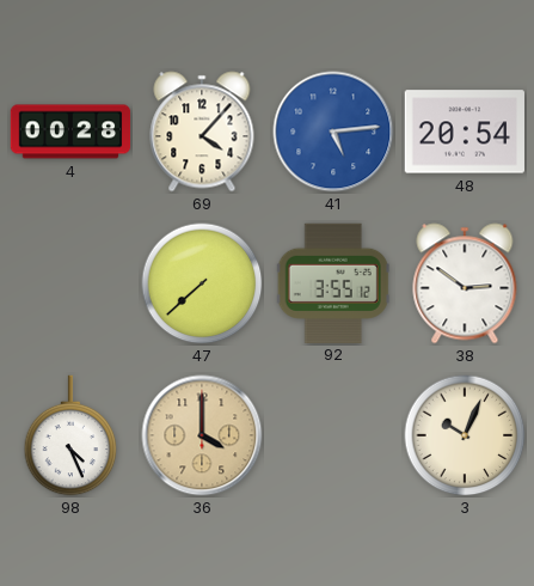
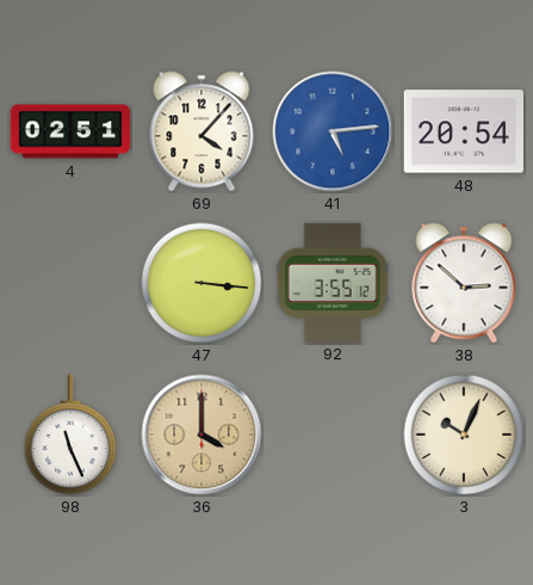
4: 00:28 -> 02:51 (70, 131)
47: 7:38 -> 3:16 (202, 283)
38: 2:51 -> 2:52 (464, 283)
98: 4:26 -> 11:26 (70, 435)
